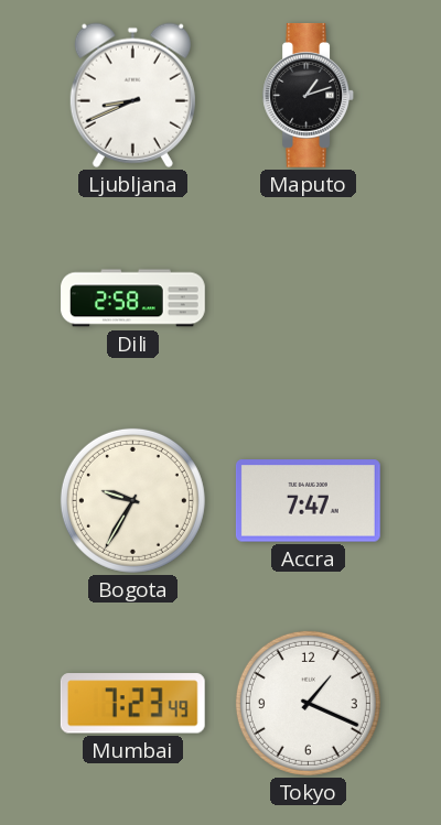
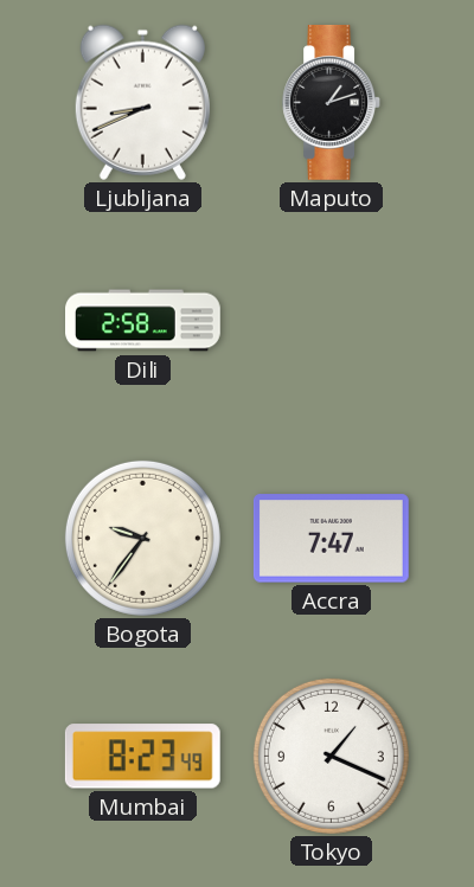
Bogota: 9:35 -> 9:36 (142, 538)
Mumbai: 7:23 -> 8:23 (142, 757)
